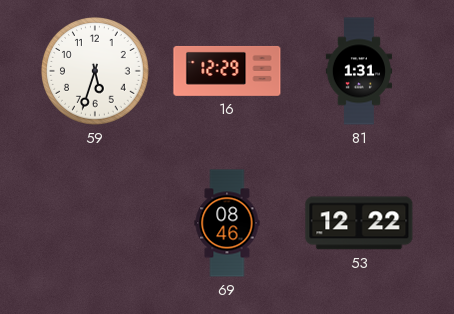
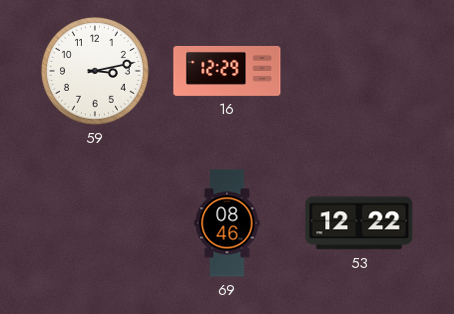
59: 5:33 -> 3:13 (96, 72)
81: 1:31 -> none (359, 71)
